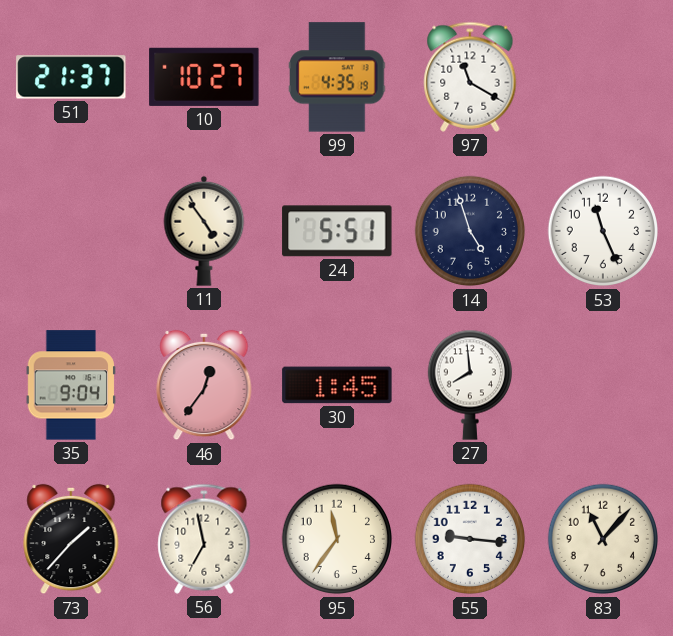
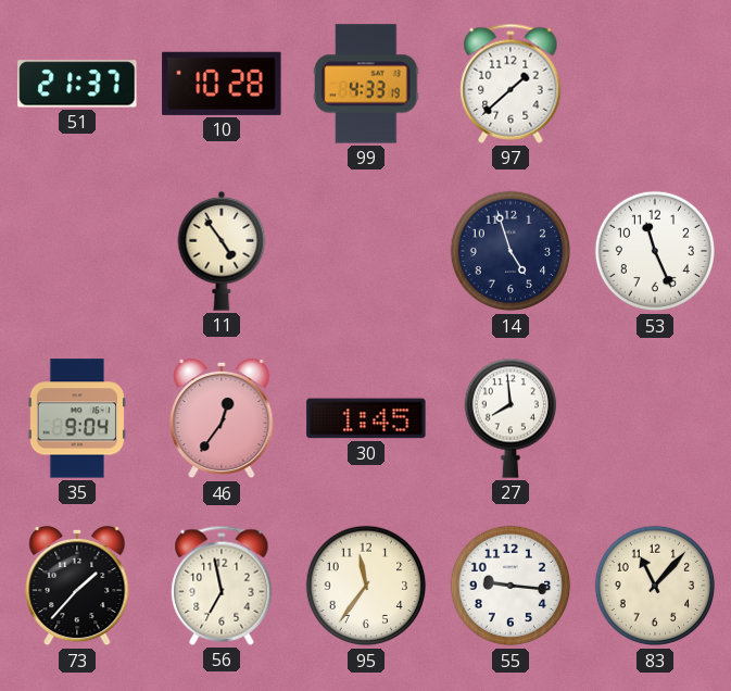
10: 10:27 -> 10:28 (222, 84)
99: 4:35 -> 4:33 (366, 84)
97: 11:20 -> 1:38 (511, 84)
24: 5:51 -> none (337, 231)
